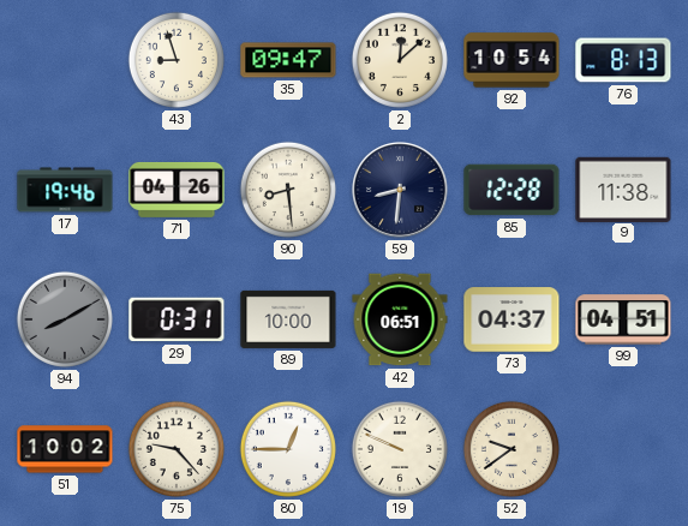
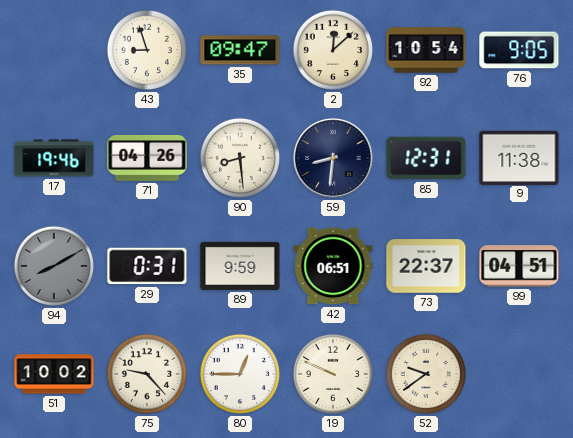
76: 8:13 -> 9:05 (519, 50)
85: 12:28 -> 12:31 (426, 158)
89: 10:00 -> 9:59 (240, 266)
73: 04:37 -> 22:37 (426, 266)
